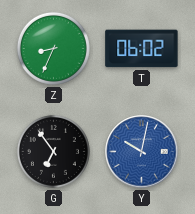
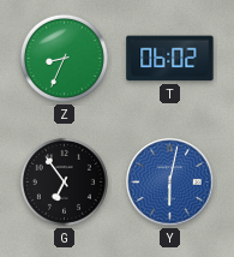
Y: 10:02 -> 6:02 (170, 183)
